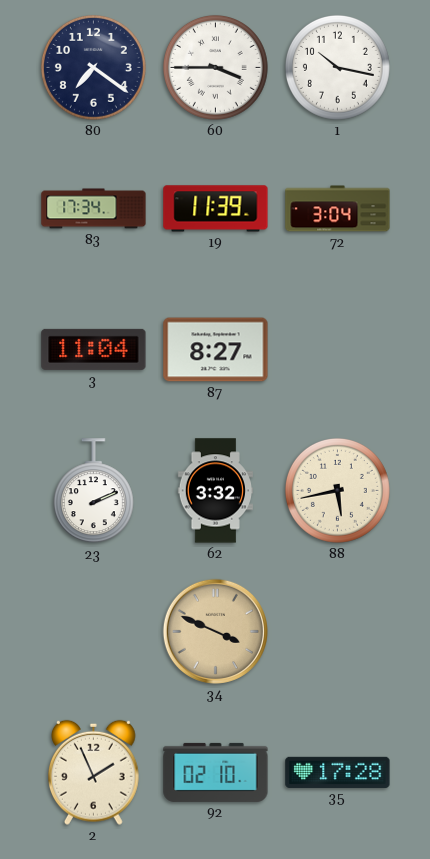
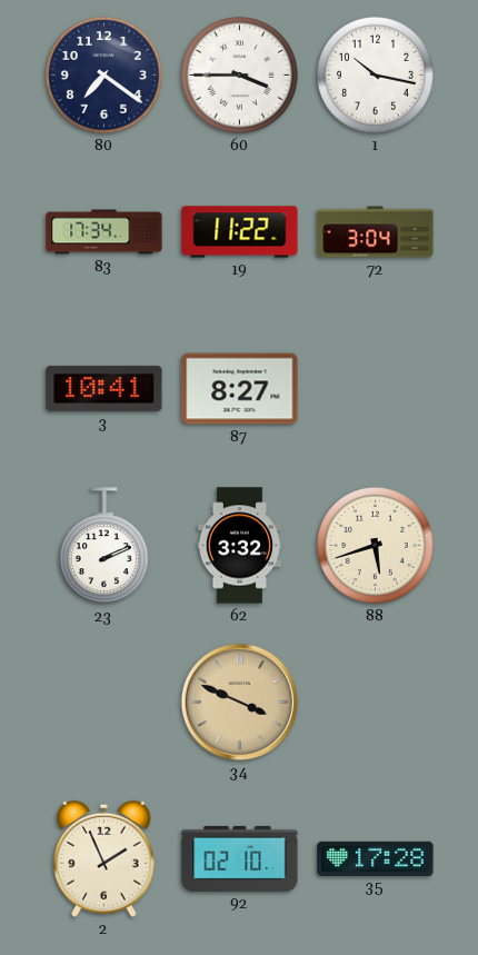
19: 11:39 -> 11:22 (240, 232)
3: 11:04 -> 10:41 (104, 388)
88: 5:43 -> 5:42 (375, 545)
